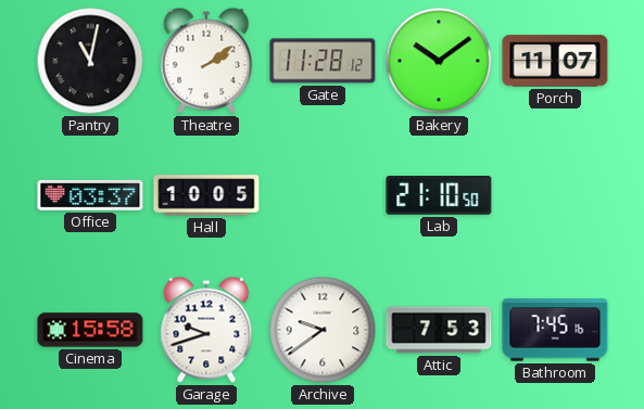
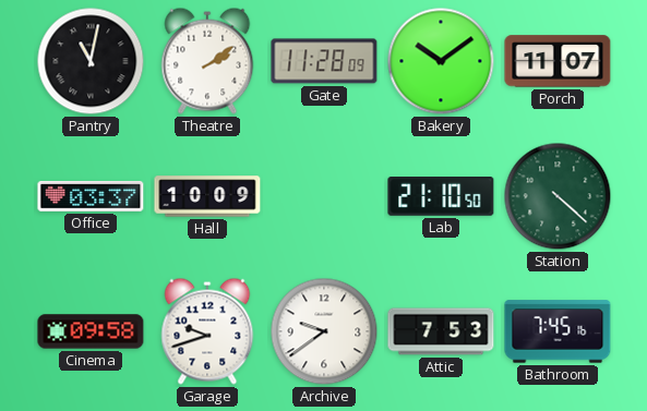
Gate: 11:28:12 -> 11:28:09 (324, 61)
Hall: 10:05 -> 10:09 (207, 196)
Station: none -> 4:22 (558, 196)
Cinema: 15:58 -> 09:58 (91, 331)
